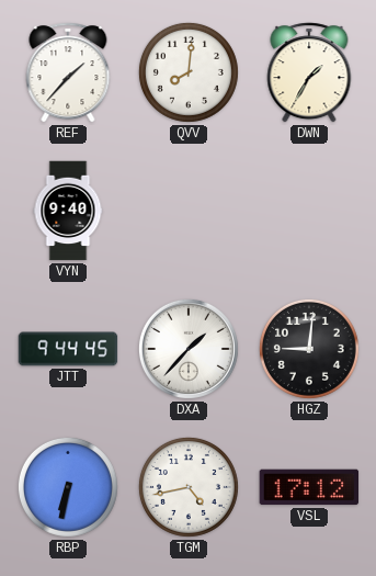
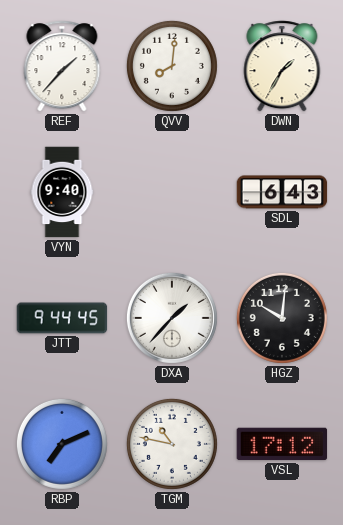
SDL: none -> 6:43 (282, 192)
HGZ: 9:01 -> 10:01 (282, 318)
RBP: 6:32 -> 7:11 (62, 444)
TGM: 4:43 -> 10:47 (172, 444)
